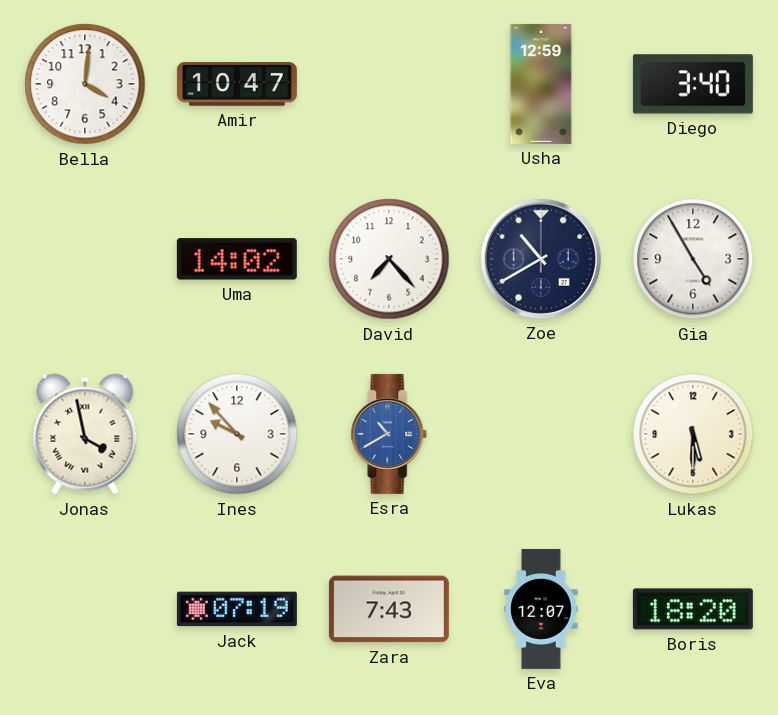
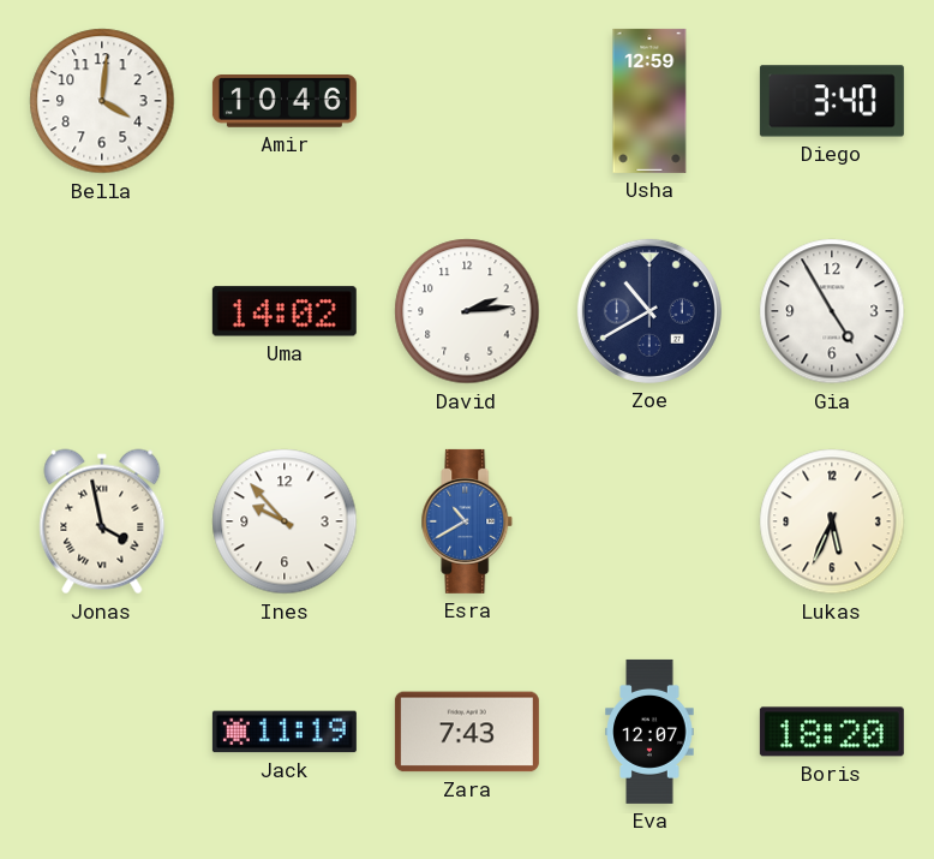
Amir: 10:47 -> 10:46 (285, 102)
David: 7:23 -> 2:14 (467, 311)
Lukas: 5:30 -> 5:34 (832, 521)
Jack: 07:19 -> 11:19 (285, 732)
